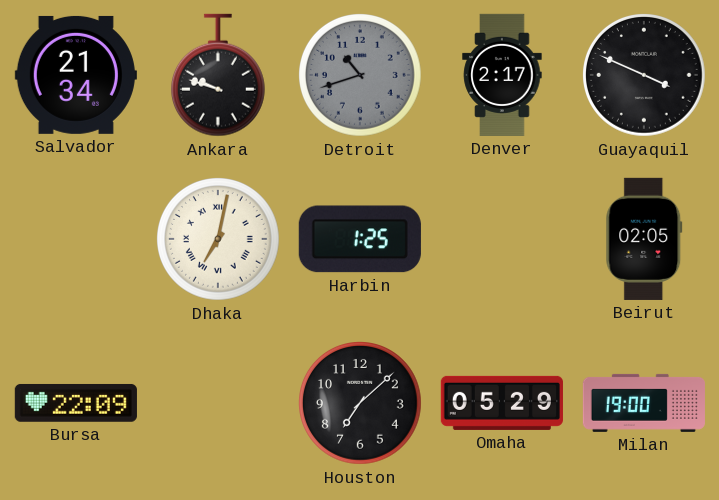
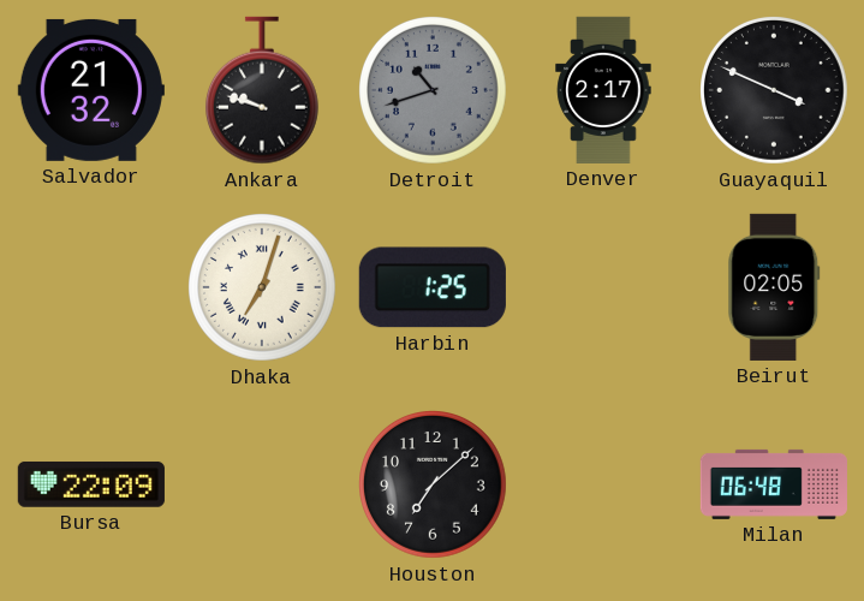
Salvador: 21:34 -> 21:32 (91, 90)
Dhaka: 7:02 -> 7:03 (263, 288)
Omaha: 05:29 -> none (502, 403)
Milan: 19:00 -> 06:48 (774, 484)
